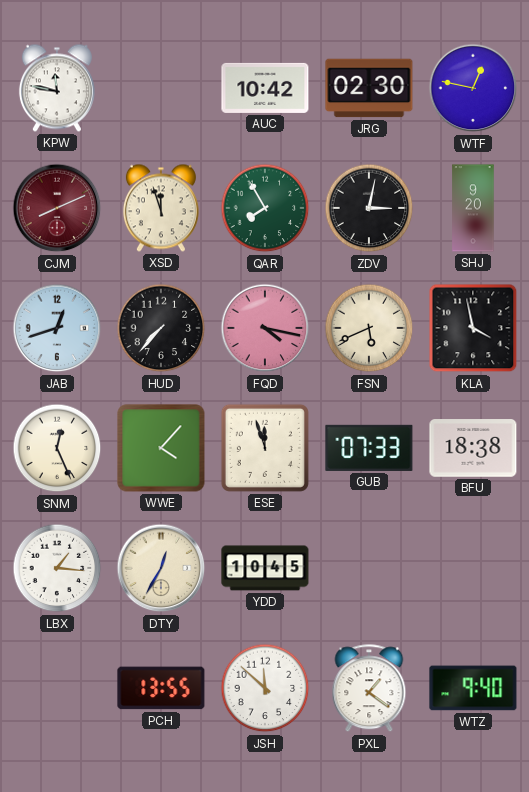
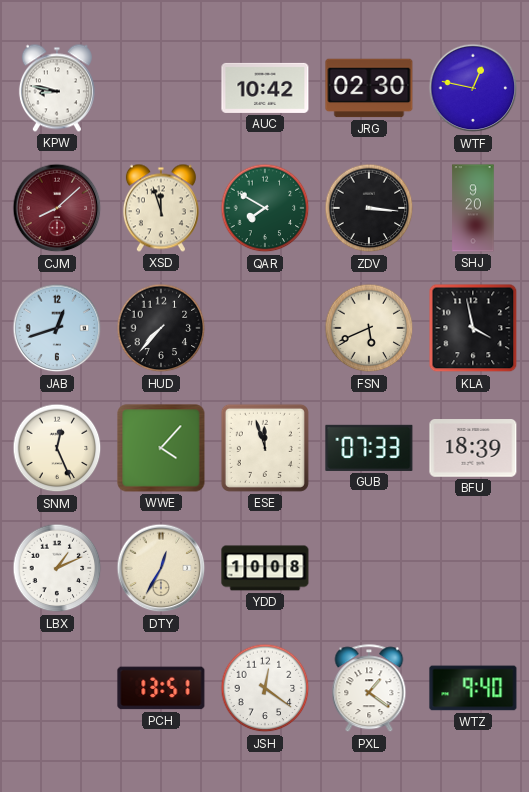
KPW: 11:47 -> 8:47 (57, 88)
CJM: 8:11 -> 8:08 (57, 208)
QAR: 7:55 -> 7:50 (265, 208)
ZDV: 3:02 -> 3:16 (369, 208)
FQD: 4:17 -> none (265, 328)
BFU: 18:38 -> 18:39 (473, 448)
LBX: 1:16 -> 1:11 (57, 568)
YDD: 10:45 -> 10:08 (265, 568)
PCH: 13:55 -> 13:51 (161, 688)
JSH: 11:52 -> 12:21 (265, 688)
